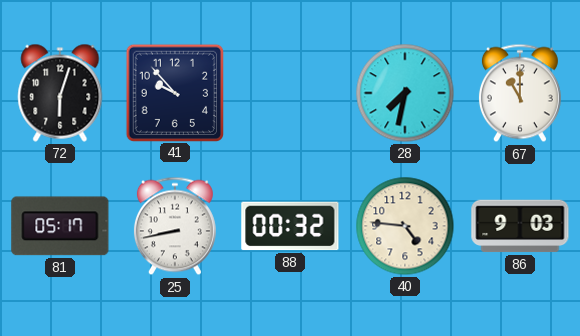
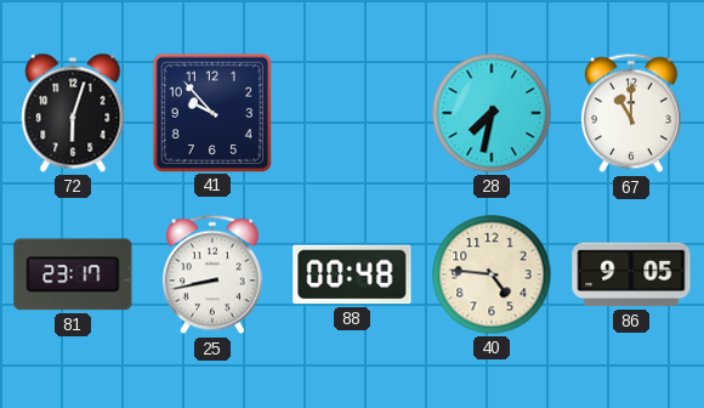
81: 05:17 -> 23:17 (73, 274)
88: 00:32 -> 00:48 (352, 274)
86: 9:03 -> 9:05 (631, 274)
